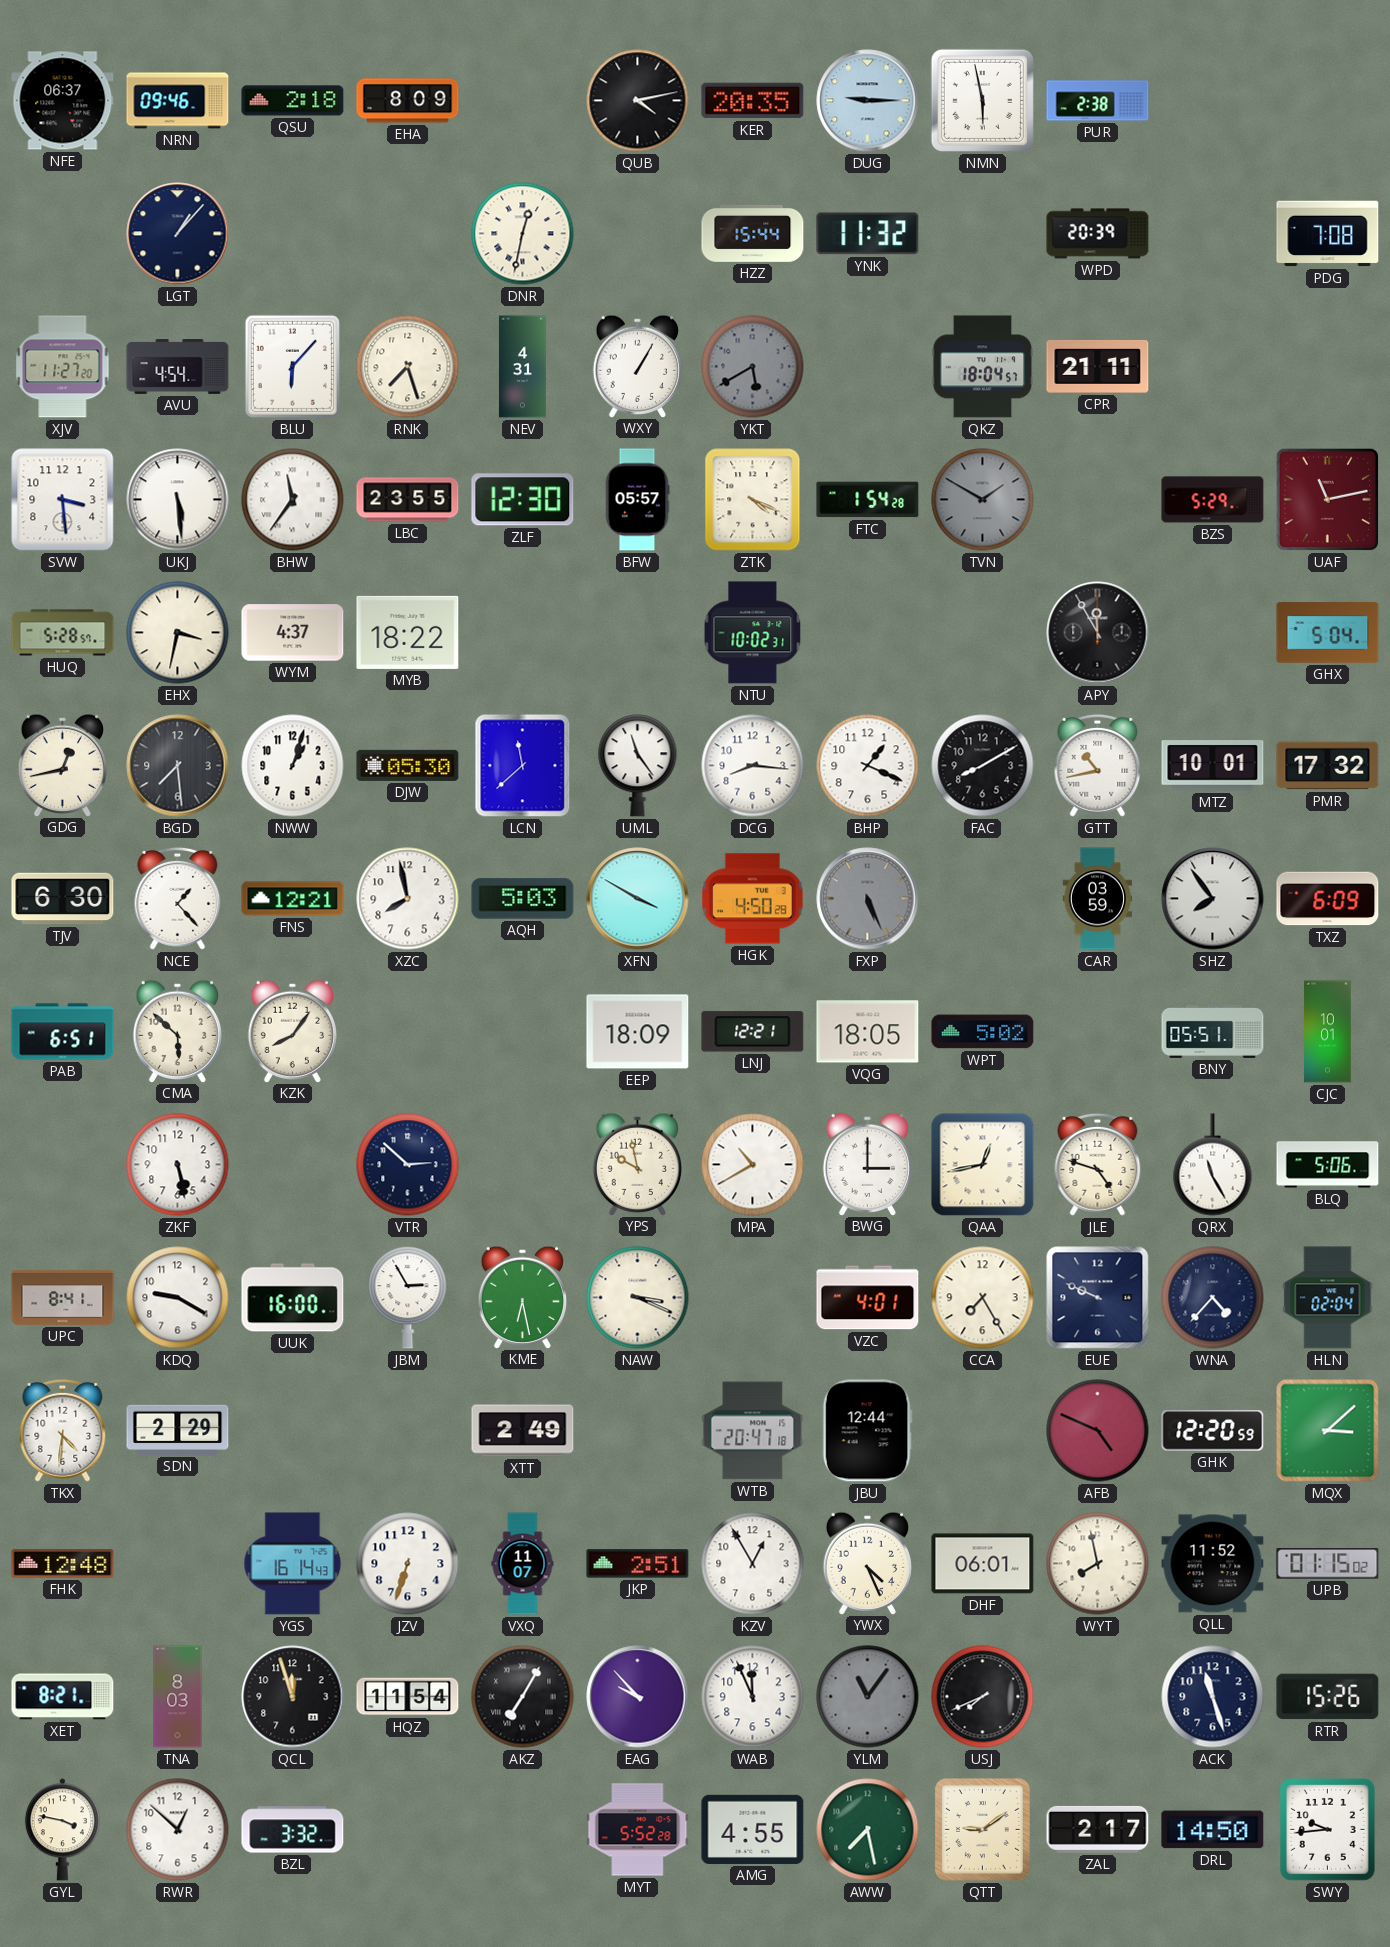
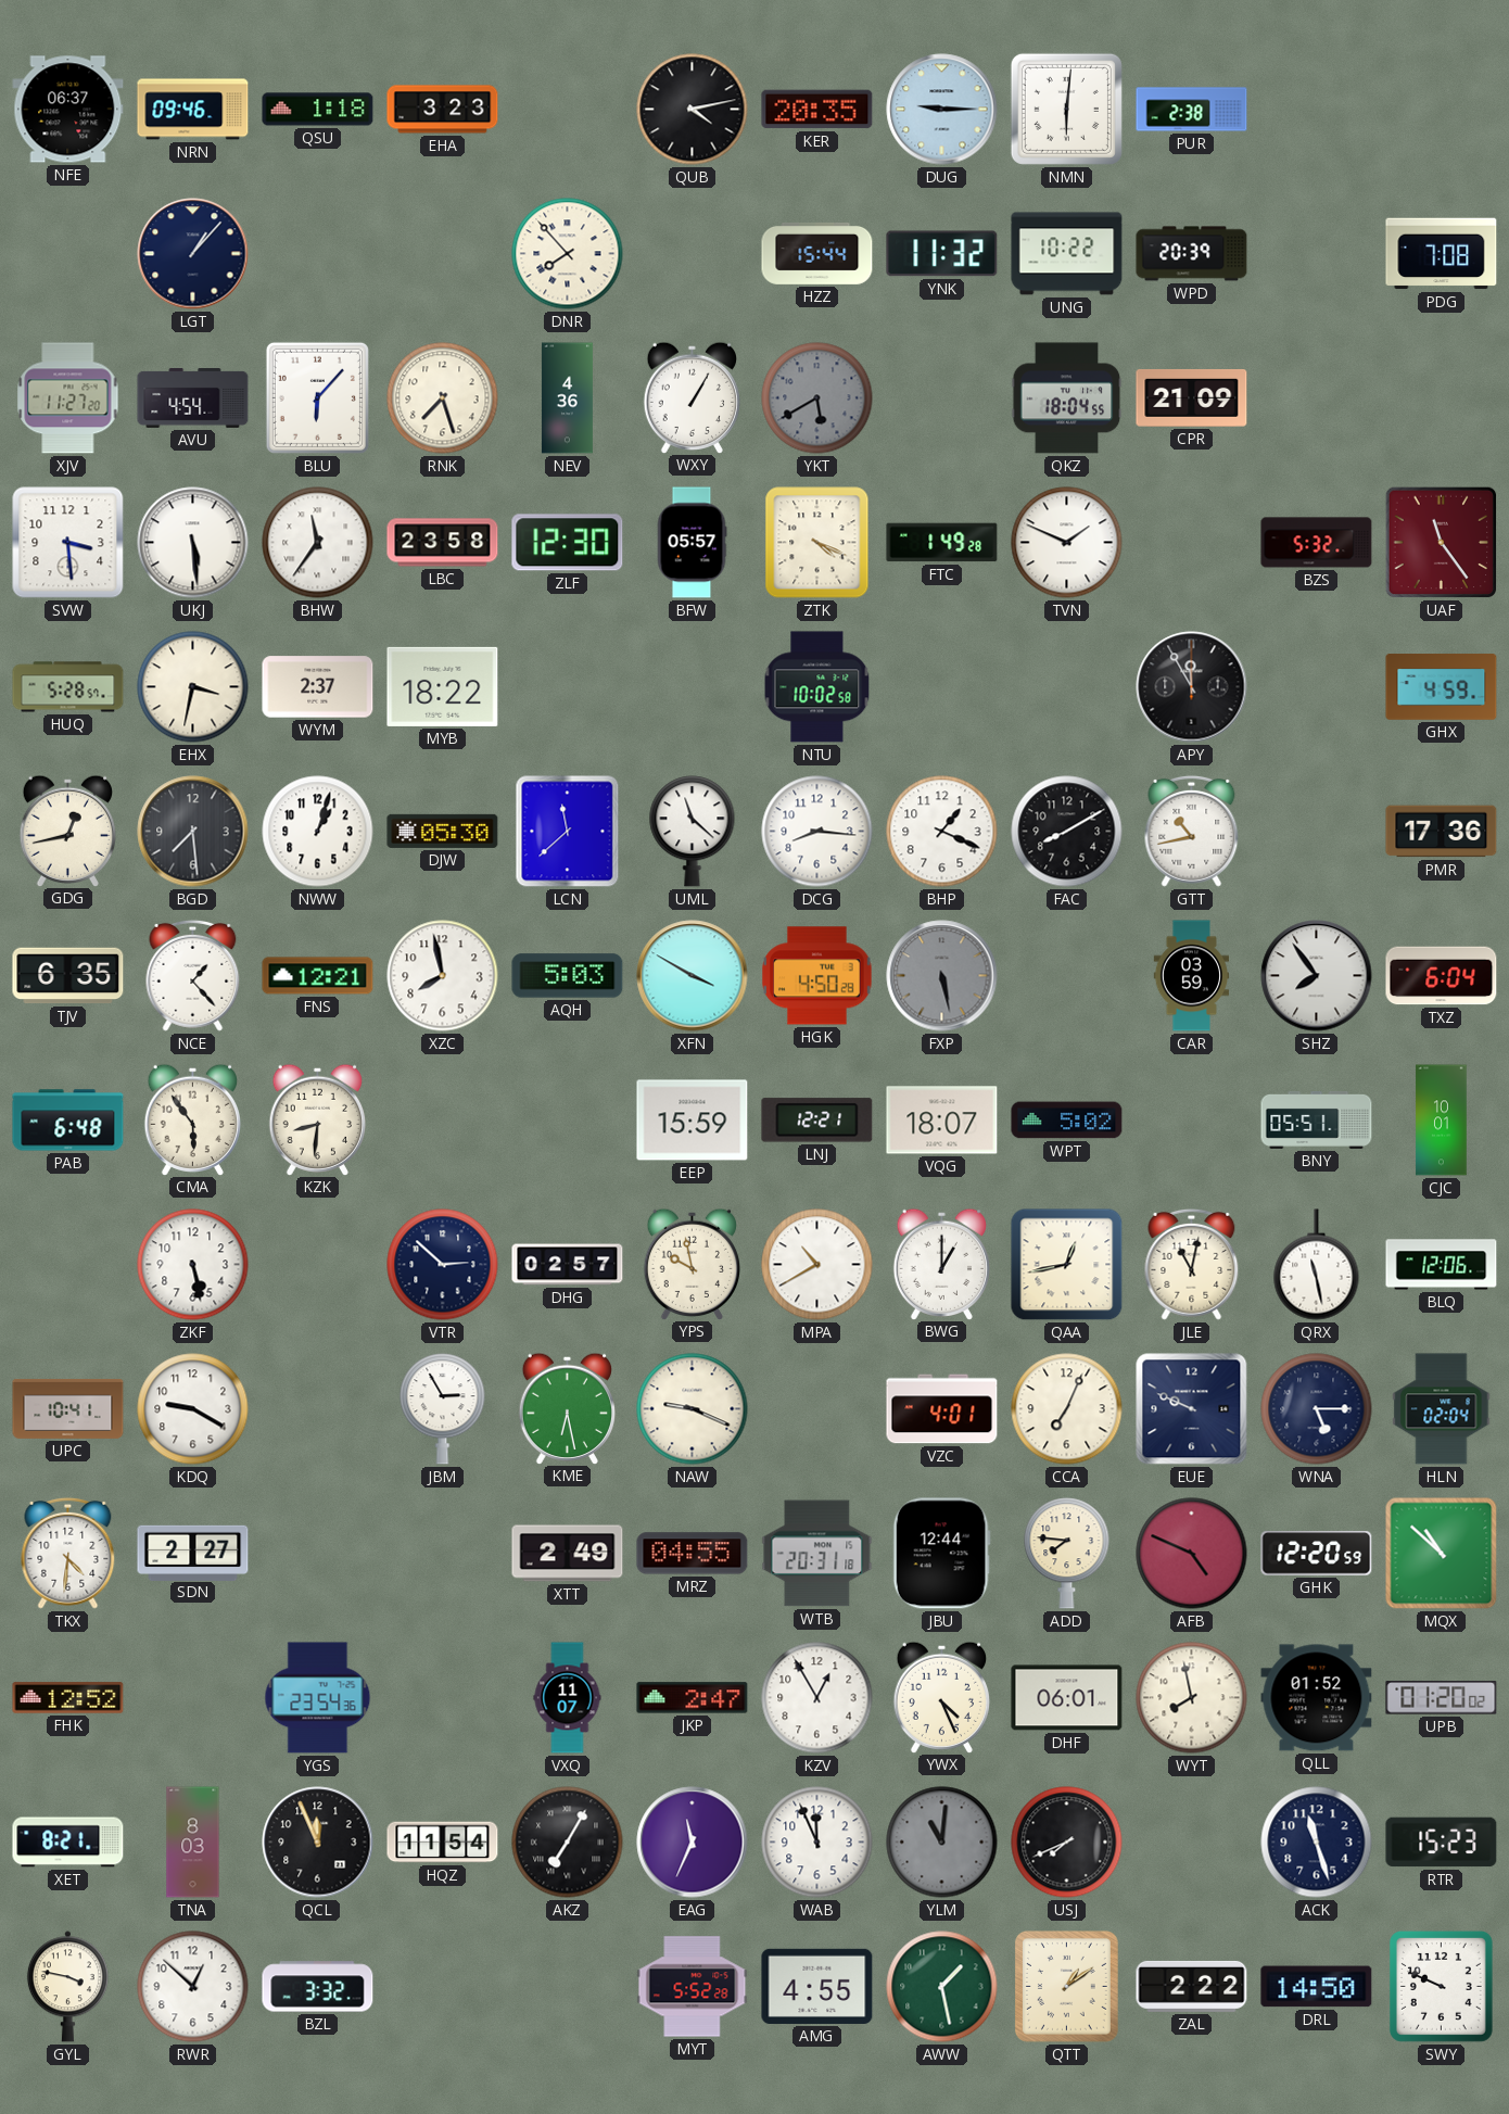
QSU: 2:18 -> 1:18 (318, 110)
EHA: 8:09 -> 3:23 (443, 110)
NMN: 5:58 -> 6:01 (1066, 109)
DNR: 12:32 -> 7:53 (568, 254)
UNG: none -> 10:22 (1067, 254)
NEV: 4:31 -> 4:36 (567, 398)
QKZ: 18:04:57 -> 18:04:55 (1067, 398)
CPR: 21:11 -> 21:09 (1192, 397)
LBC: 23:55 -> 23:58 (443, 543)
FTC: 1:54 -> 1:49 (942, 543)
TVN: 1:50 -> 1:49 (1067, 543)
TVN dial: grey -> white (1067, 543)
BZS: 5:29 -> 5:32 (1317, 543)
UAF: 11:13 -> 11:24 (1442, 543)
WYM: 4:37 -> 2:37 (318, 687)
NTU: 10:02:31 -> 10:02:58 (817, 687)
GHX: 5:04 -> 4:59 (1442, 687)
UML: 11:24 -> 11:22 (693, 832)
MTZ: 10:01 -> none (1213, 766)
PMR: 17:32 -> 17:36 (1442, 832)
TJV: 6:30 -> 6:35 (68, 976)
FXP: 5:26 -> 5:28 (942, 976)
TXZ: 6:09 -> 6:04 (1442, 976)
PAB: 6:51 -> 6:48 (68, 1121)
CMA: 5:52 -> 5:54 (192, 1119)
KZK: 8:06 -> 8:31 (317, 1119)
EEP: 18:09 -> 15:59 (693, 1121)
VQG: 18:05 -> 18:07 (942, 1121)
DHG: none -> 02:57 (568, 1265)
BWG: 3:00 -> 1:00 (941, 1264)
JLE: 4:48 -> 11:02 (1192, 1264)
QRX: 11:25 -> 11:28 (1317, 1265)
BLQ: 5:06 -> 12:06 (1442, 1265)
UPC: 8:41 -> 10:41 (68, 1408)
UUK: 16:00 -> none (293, 1298)
NAW: 3:19 -> 9:19 (693, 1409)
CCA: 7:25 -> 7:04 (1067, 1409)
WNA: 4:37 -> 5:15 (1317, 1409)
SDN: 2:29 -> 2:27 (193, 1553)
MRZ: none -> 04:55 (693, 1554)
WTB: 20:47 -> 20:31 (817, 1554)
ADD: none -> 7:46 (1067, 1554)
MQX: 3:08 -> 10:52 (1442, 1554)
FHK: 12:48 -> 12:52 (68, 1698)
YGS: 16:14 -> 23:54 (318, 1698)
JZV: 6:33 -> none (408, 1564)
JKP: 2:51 -> 2:47 (693, 1698)
QLL: 11:52 -> 01:52 (1317, 1698)
UPB: 01:15 -> 01:20 (1442, 1698)
QCL: 11:57 -> 11:56 (318, 1843)
EAG: 9:53 -> 11:34 (693, 1843)
YLM: 11:06 -> 11:01 (942, 1843)
RTR: 15:26 -> 15:23 (1442, 1843)
AWW: 7:28 -> 1:28 (942, 1987)
QTT: 9:09 -> 1:09 (1066, 1986)
ZAL: 2:17 -> 2:22 (1192, 1986)
SWY: 9:44 -> 9:49 (1441, 1986)
